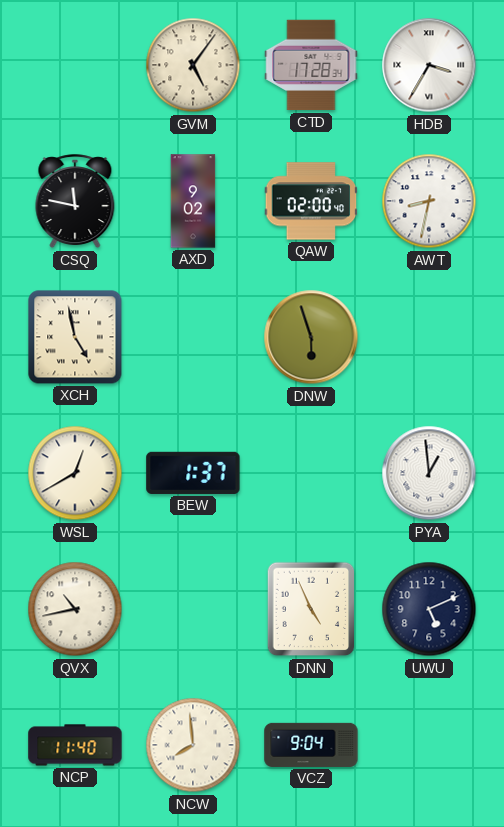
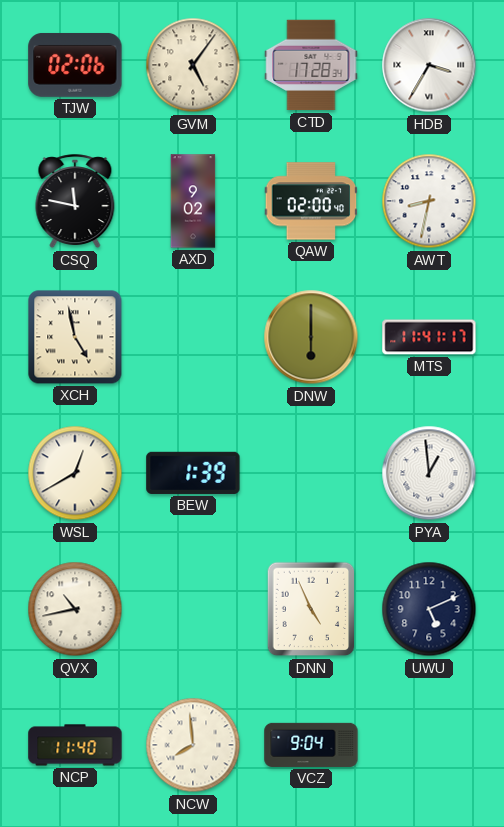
TJW: none -> 02:06 (75, 65)
DNW: 5:57 -> 6:00 (311, 337)
MTS: none -> 11:41 (429, 337)
BEW: 1:37 -> 1:39 (193, 473)
